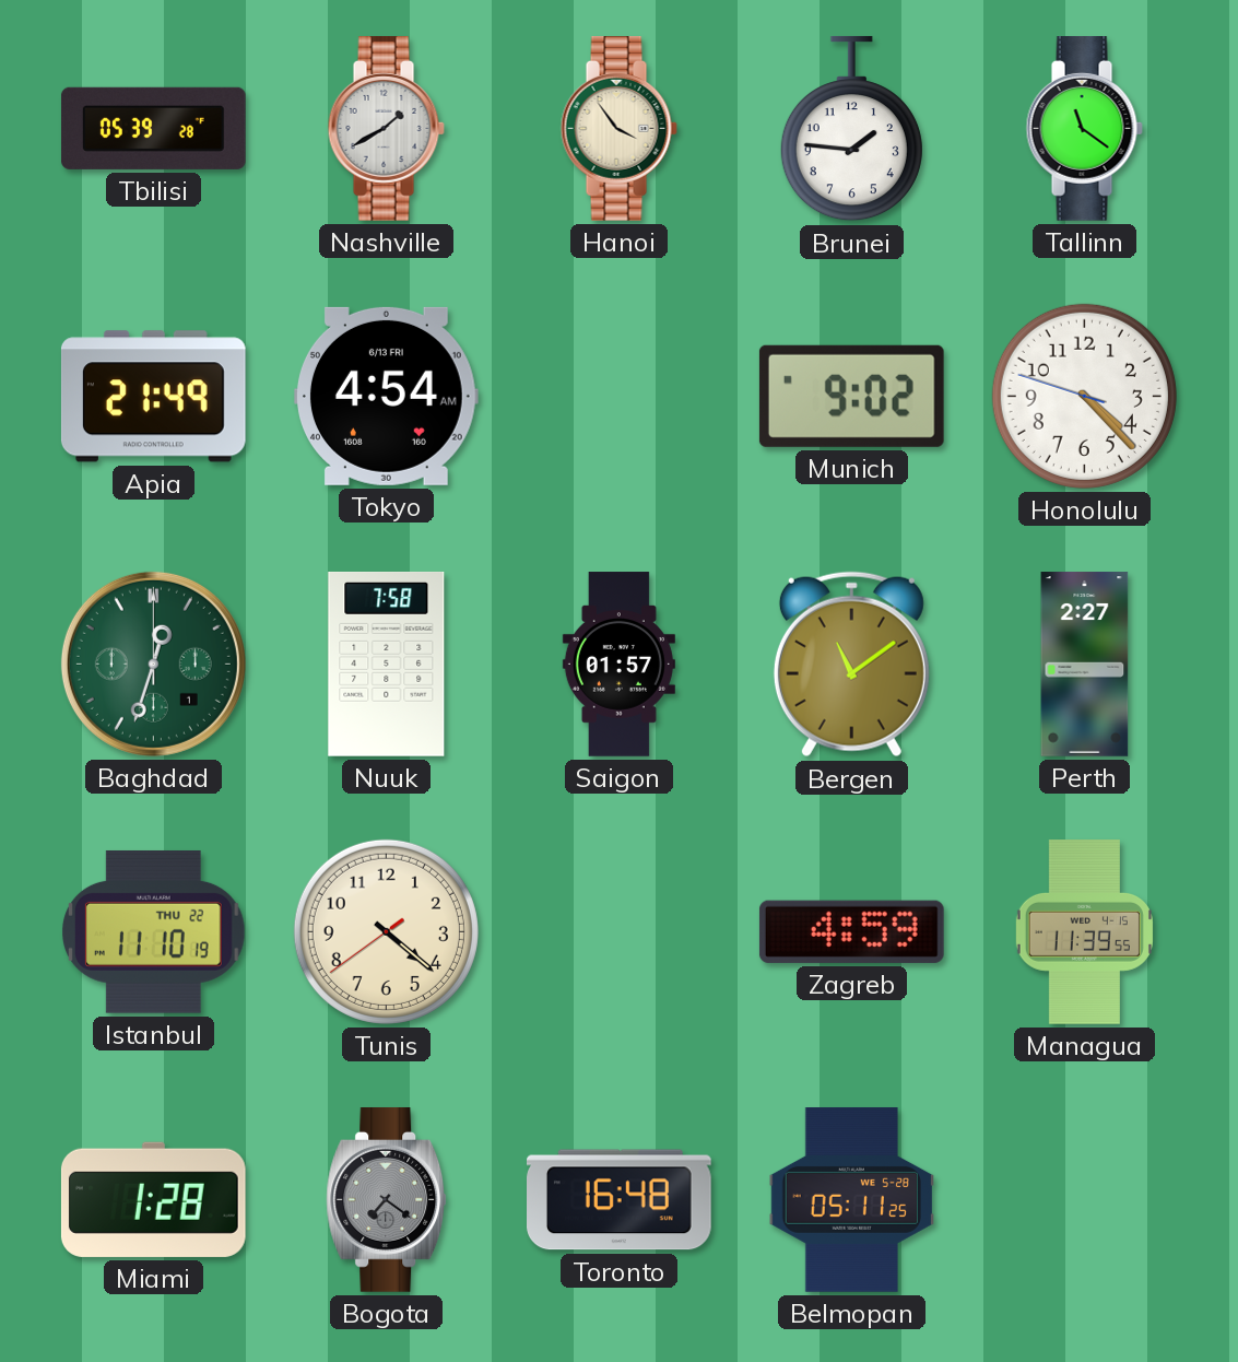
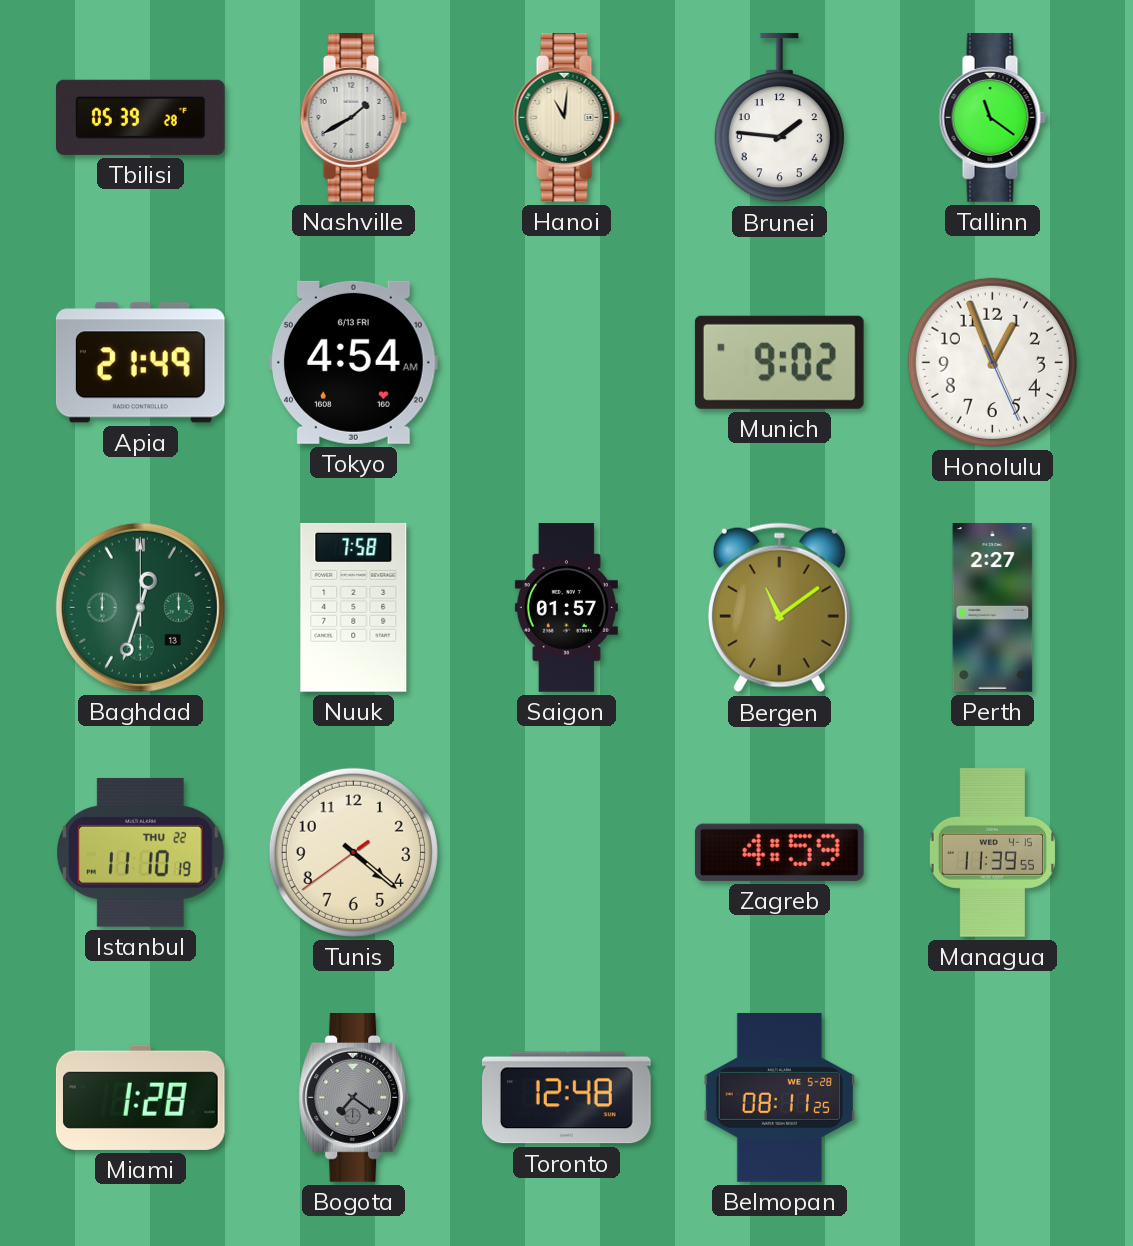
Hanoi: 3:54 -> 11:01 (566, 118)
Honolulu: 4:22 -> 12:56 (992, 362)
Baghdad date: 1 -> 13 (140, 607)
Toronto: 16:48 -> 12:48 (567, 1098)
Belmopan: 05:11 -> 08:11 (779, 1098)
